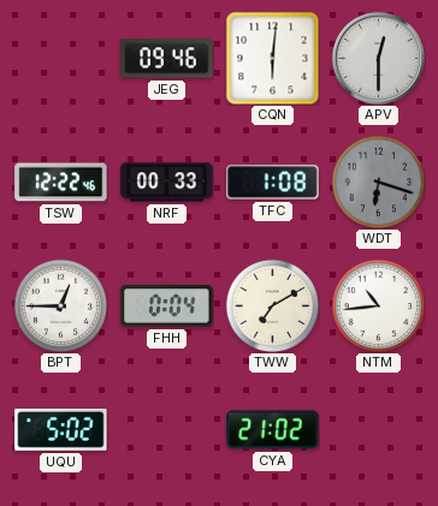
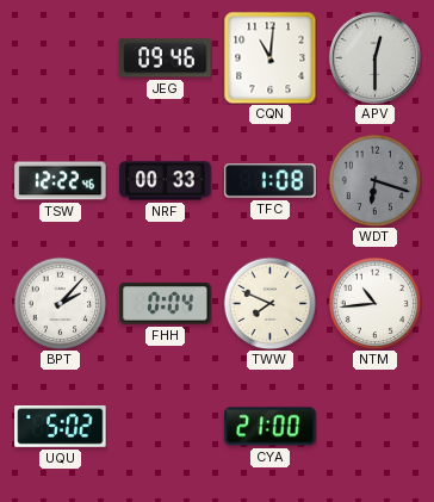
CQN: 6:01 -> 11:01 (269, 57)
BPT: 12:45 -> 2:07 (60, 303)
TWW: 7:10 -> 7:49 (269, 303)
CYA: 21:02 -> 21:00 (271, 427)
